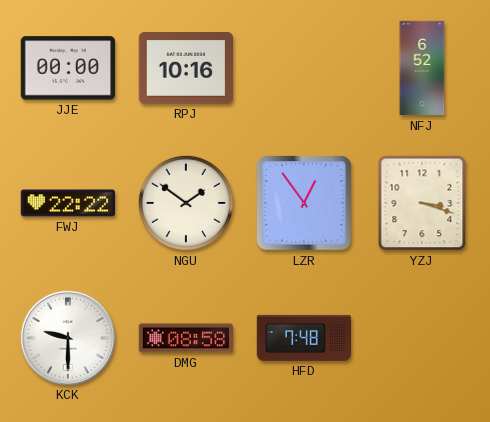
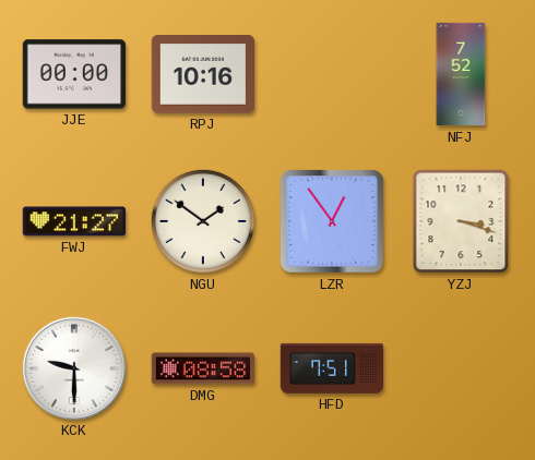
NFJ: 6:52 -> 7:52 (461, 74)
FWJ: 22:22 -> 21:27 (74, 221)
HFD: 7:48 -> 7:51 (331, 368)
